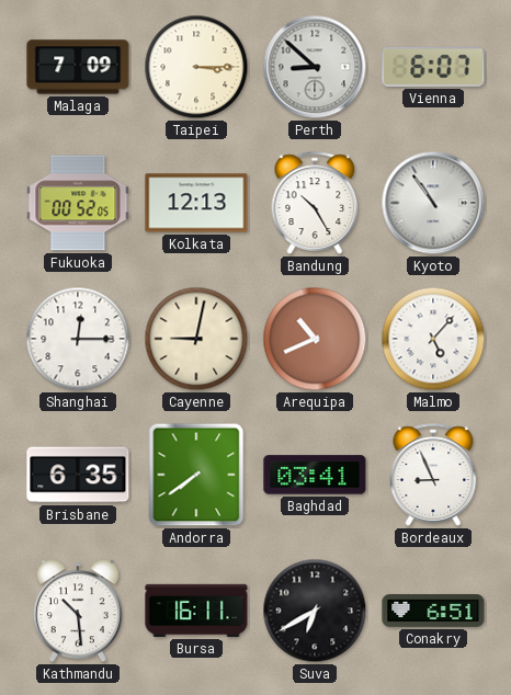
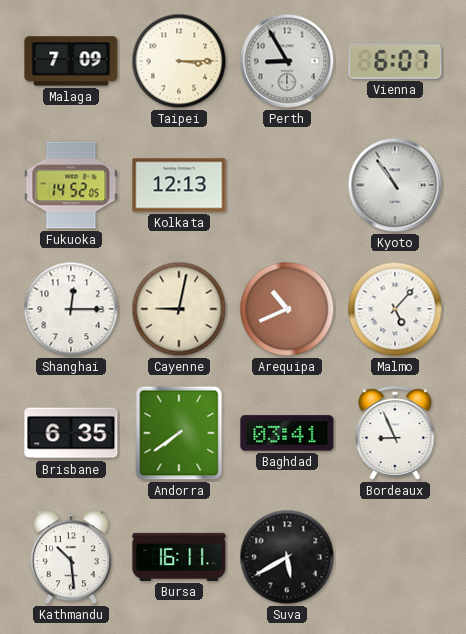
Perth: 8:52 -> 8:55 (287, 61)
Fukuoka: 00:52 -> 14:52 (71, 185)
Bandung: 10:25 -> none (315, 203)
Suva: 6:40 -> 5:40 (287, 557)
Conakry: 6:51 -> none (433, 612)
